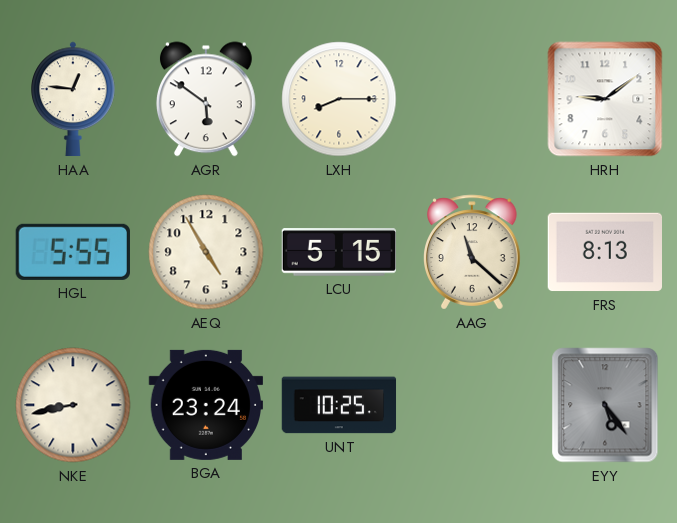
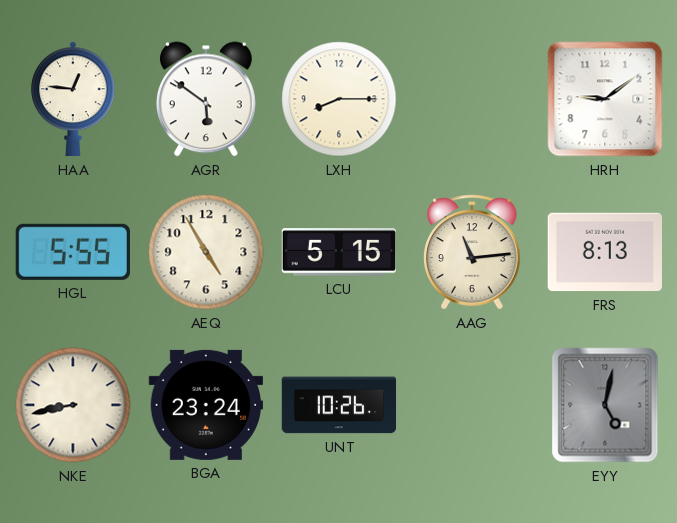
AAG: 11:22 -> 11:14 (473, 252)
UNT: 10:25 -> 10:26 (339, 405)
EYY: 5:24 -> 5:02 (605, 405)
